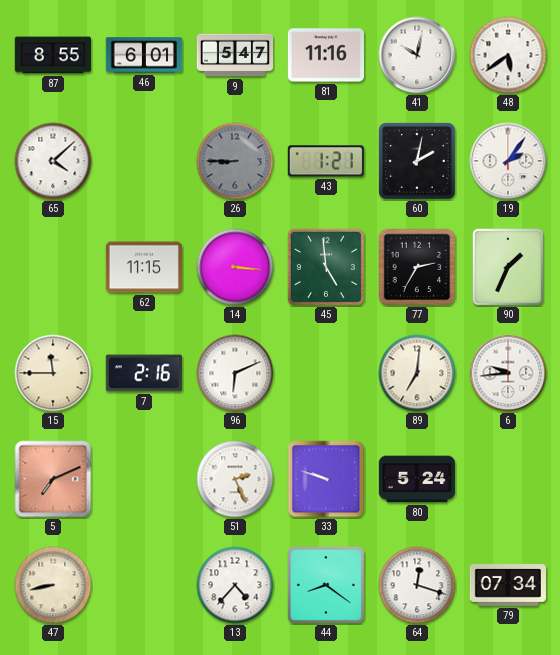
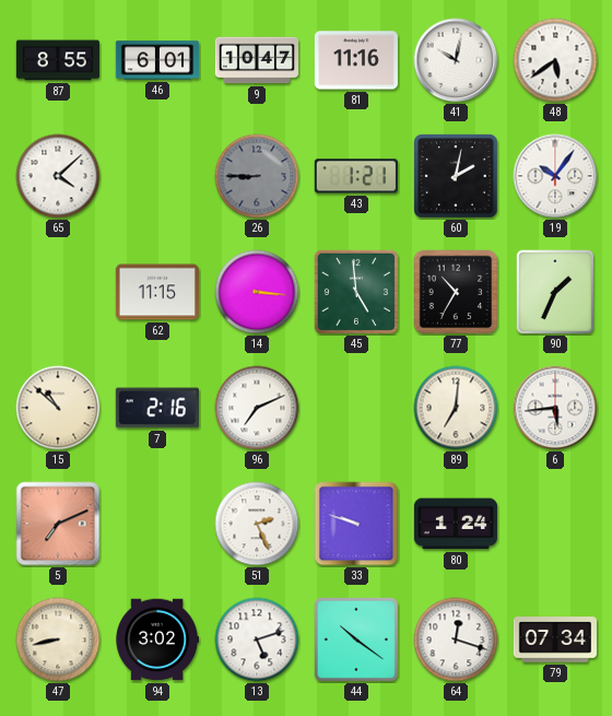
9: 5:47 -> 10:47 (256, 60)
19: 2:06 -> 10:06 (555, 176)
77: 2:35 -> 10:35 (456, 292)
15: 11:45 -> 10:52 (58, 408)
96: 6:11 -> 7:11 (257, 408)
6: 9:44 -> 5:44 (555, 408)
80: 5:24 -> 1:24 (456, 524)
94: none -> 3:02 (156, 639)
13: 4:37 -> 5:12 (257, 639)
44: 8:21 -> 10:21 (356, 639)
